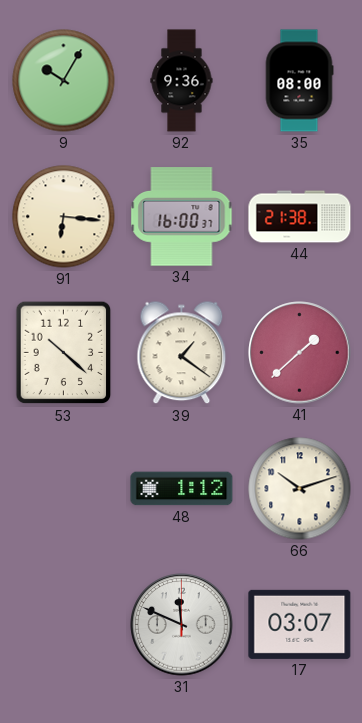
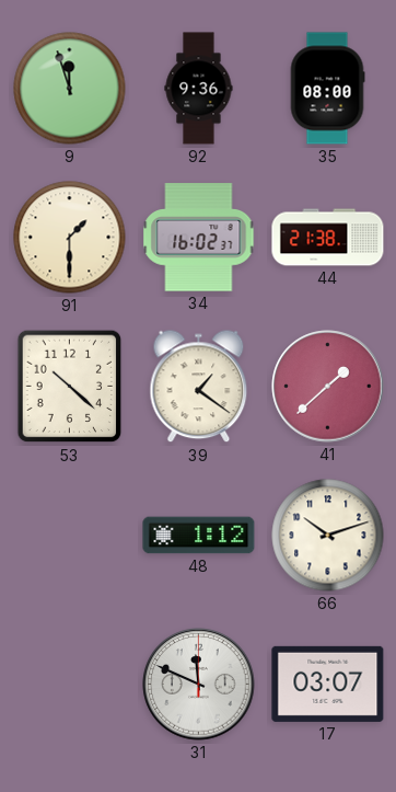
9: 10:05 -> 11:57 (70, 89)
91: 6:16 -> 1:30 (70, 238)
34: 16:00 -> 16:02 (199, 238)
